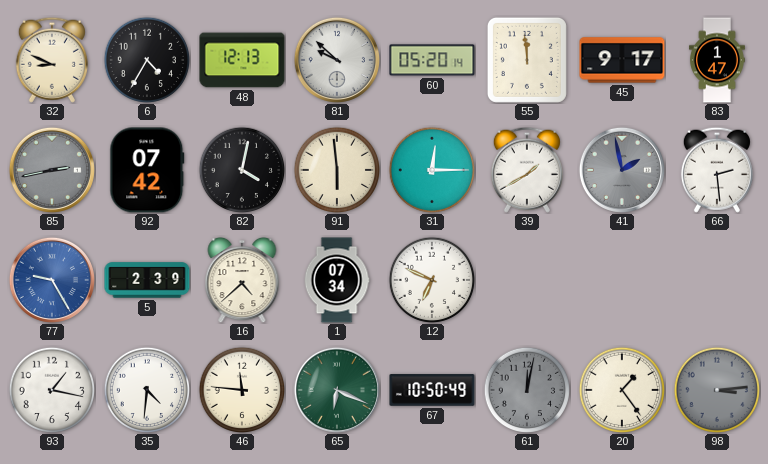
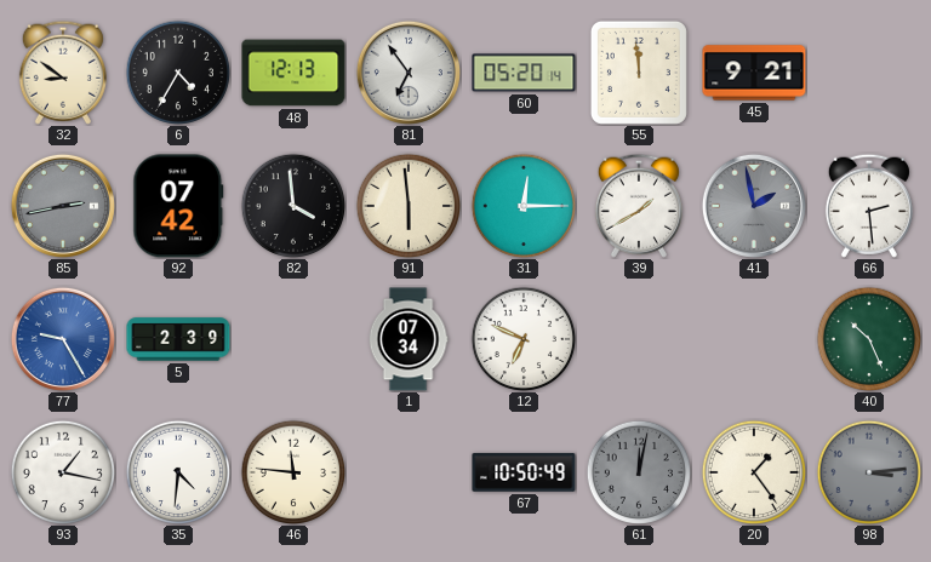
32: 8:49 -> 8:51 (63, 73)
81: 9:52 -> 6:54 (409, 73)
45: 9:17 -> 9:21 (754, 73)
83: 1:47 -> none (717, 60)
82: 4:02 -> 3:59 (292, 205)
16: 4:38 -> none (242, 280)
40: none -> 10:26 (868, 338)
65: 6:19 -> none (337, 390)
